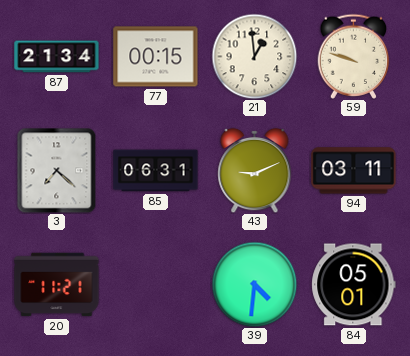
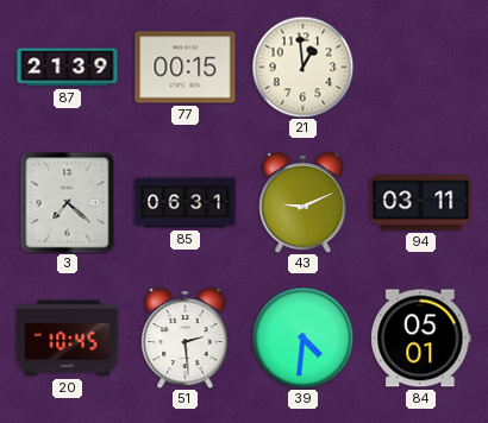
87: 21:34 -> 21:39 (68, 68)
59: 9:48 -> none (354, 56)
20: 11:21 -> 10:45 (68, 339)
51: none -> 2:29 (186, 337)
